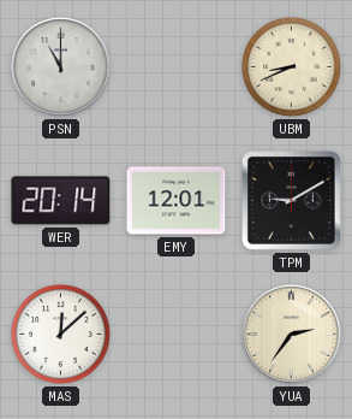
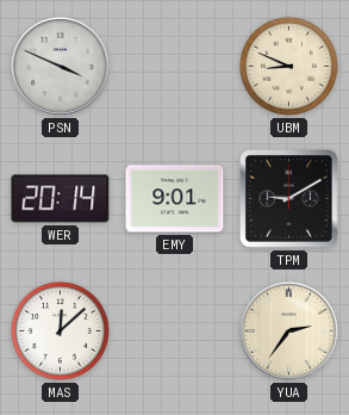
PSN: 11:00 -> 3:49 (61, 67)
UBM: 8:41 -> 8:49 (288, 66)
EMY: 12:01 -> 9:01 (175, 199)
